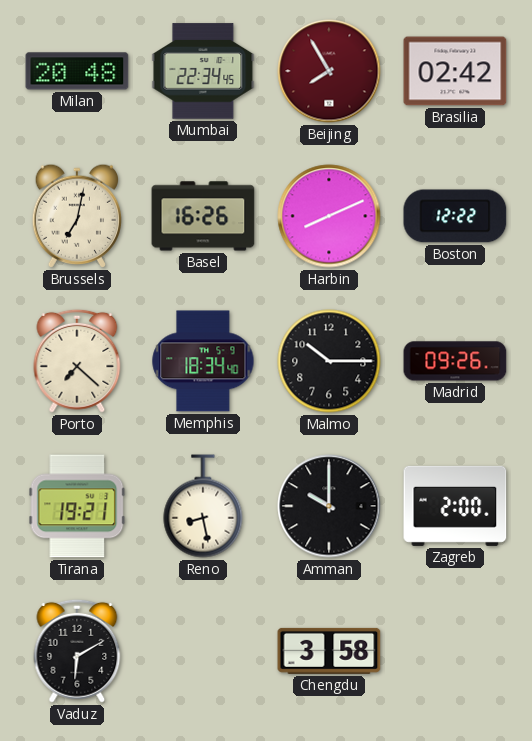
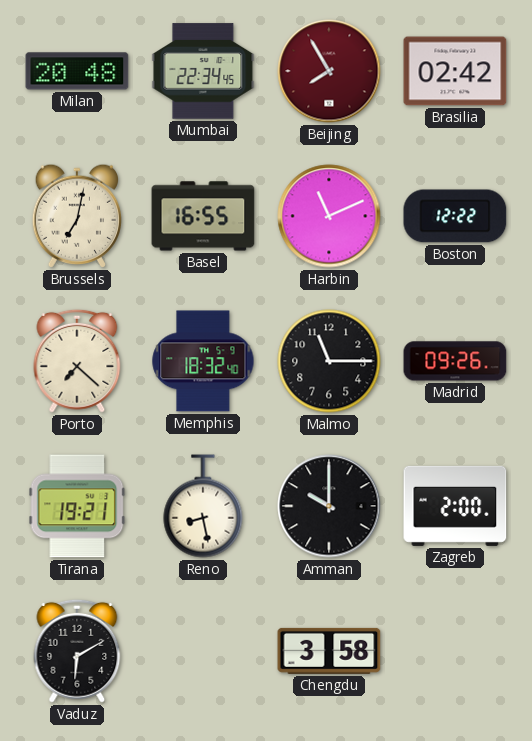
Basel: 16:26 -> 16:55 (203, 216)
Harbin: 8:11 -> 11:11 (329, 216)
Memphis: 18:34 -> 18:32 (203, 361)
Malmo: 10:15 -> 11:15 (329, 361)
